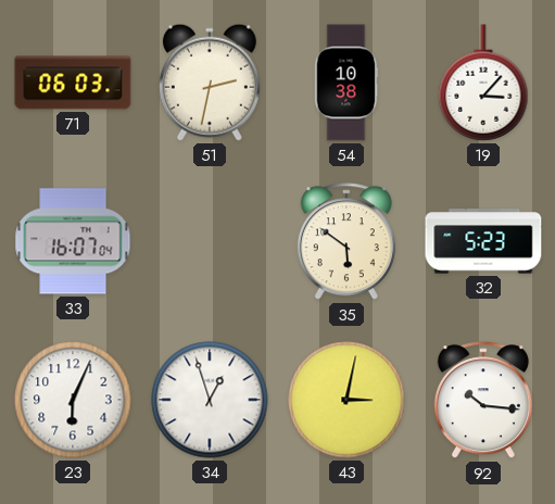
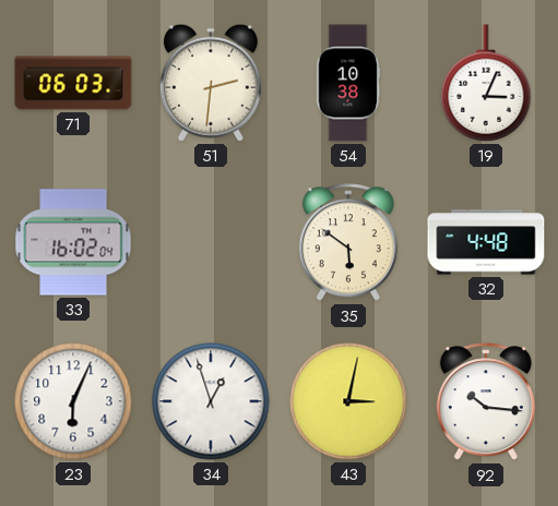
51: 2:32 -> 2:31 (211, 83)
19: 3:07 -> 3:04 (486, 83)
33: 16:07 -> 16:02 (73, 242)
32: 5:23 -> 4:48 (486, 242)
